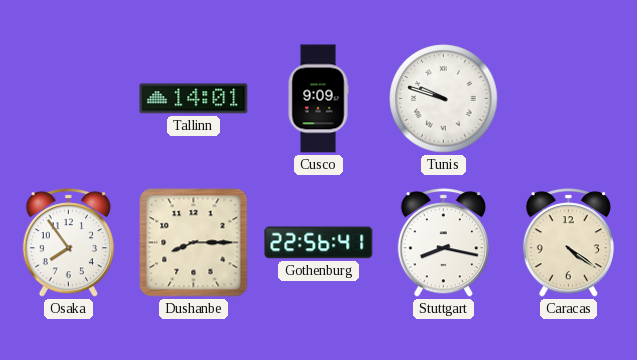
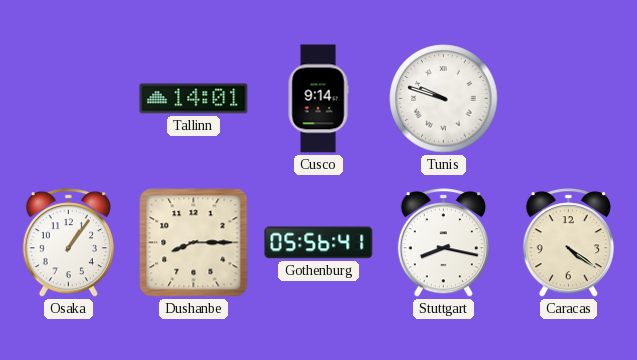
Cusco: 9:09 -> 9:14 (318, 99)
Osaka: 7:54 -> 1:06 (68, 243)
Gothenburg: 22:56 -> 05:56 (319, 243)
